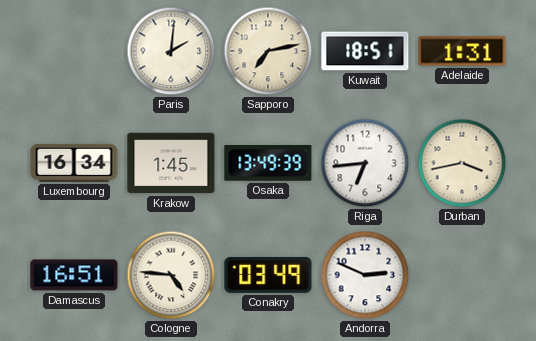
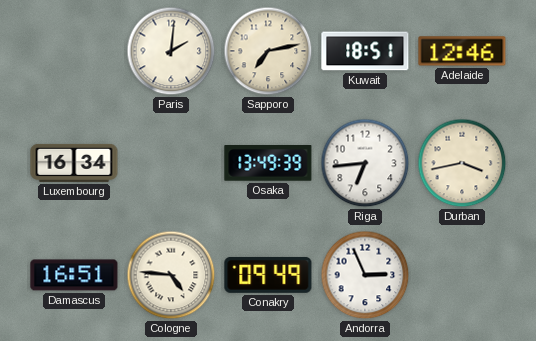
Adelaide: 1:31 -> 12:46 (462, 51)
Krakow: 1:45 -> none (171, 163)
Conakry: 03:49 -> 09:49 (268, 275)
Andorra: 2:49 -> 2:56 (365, 275)
